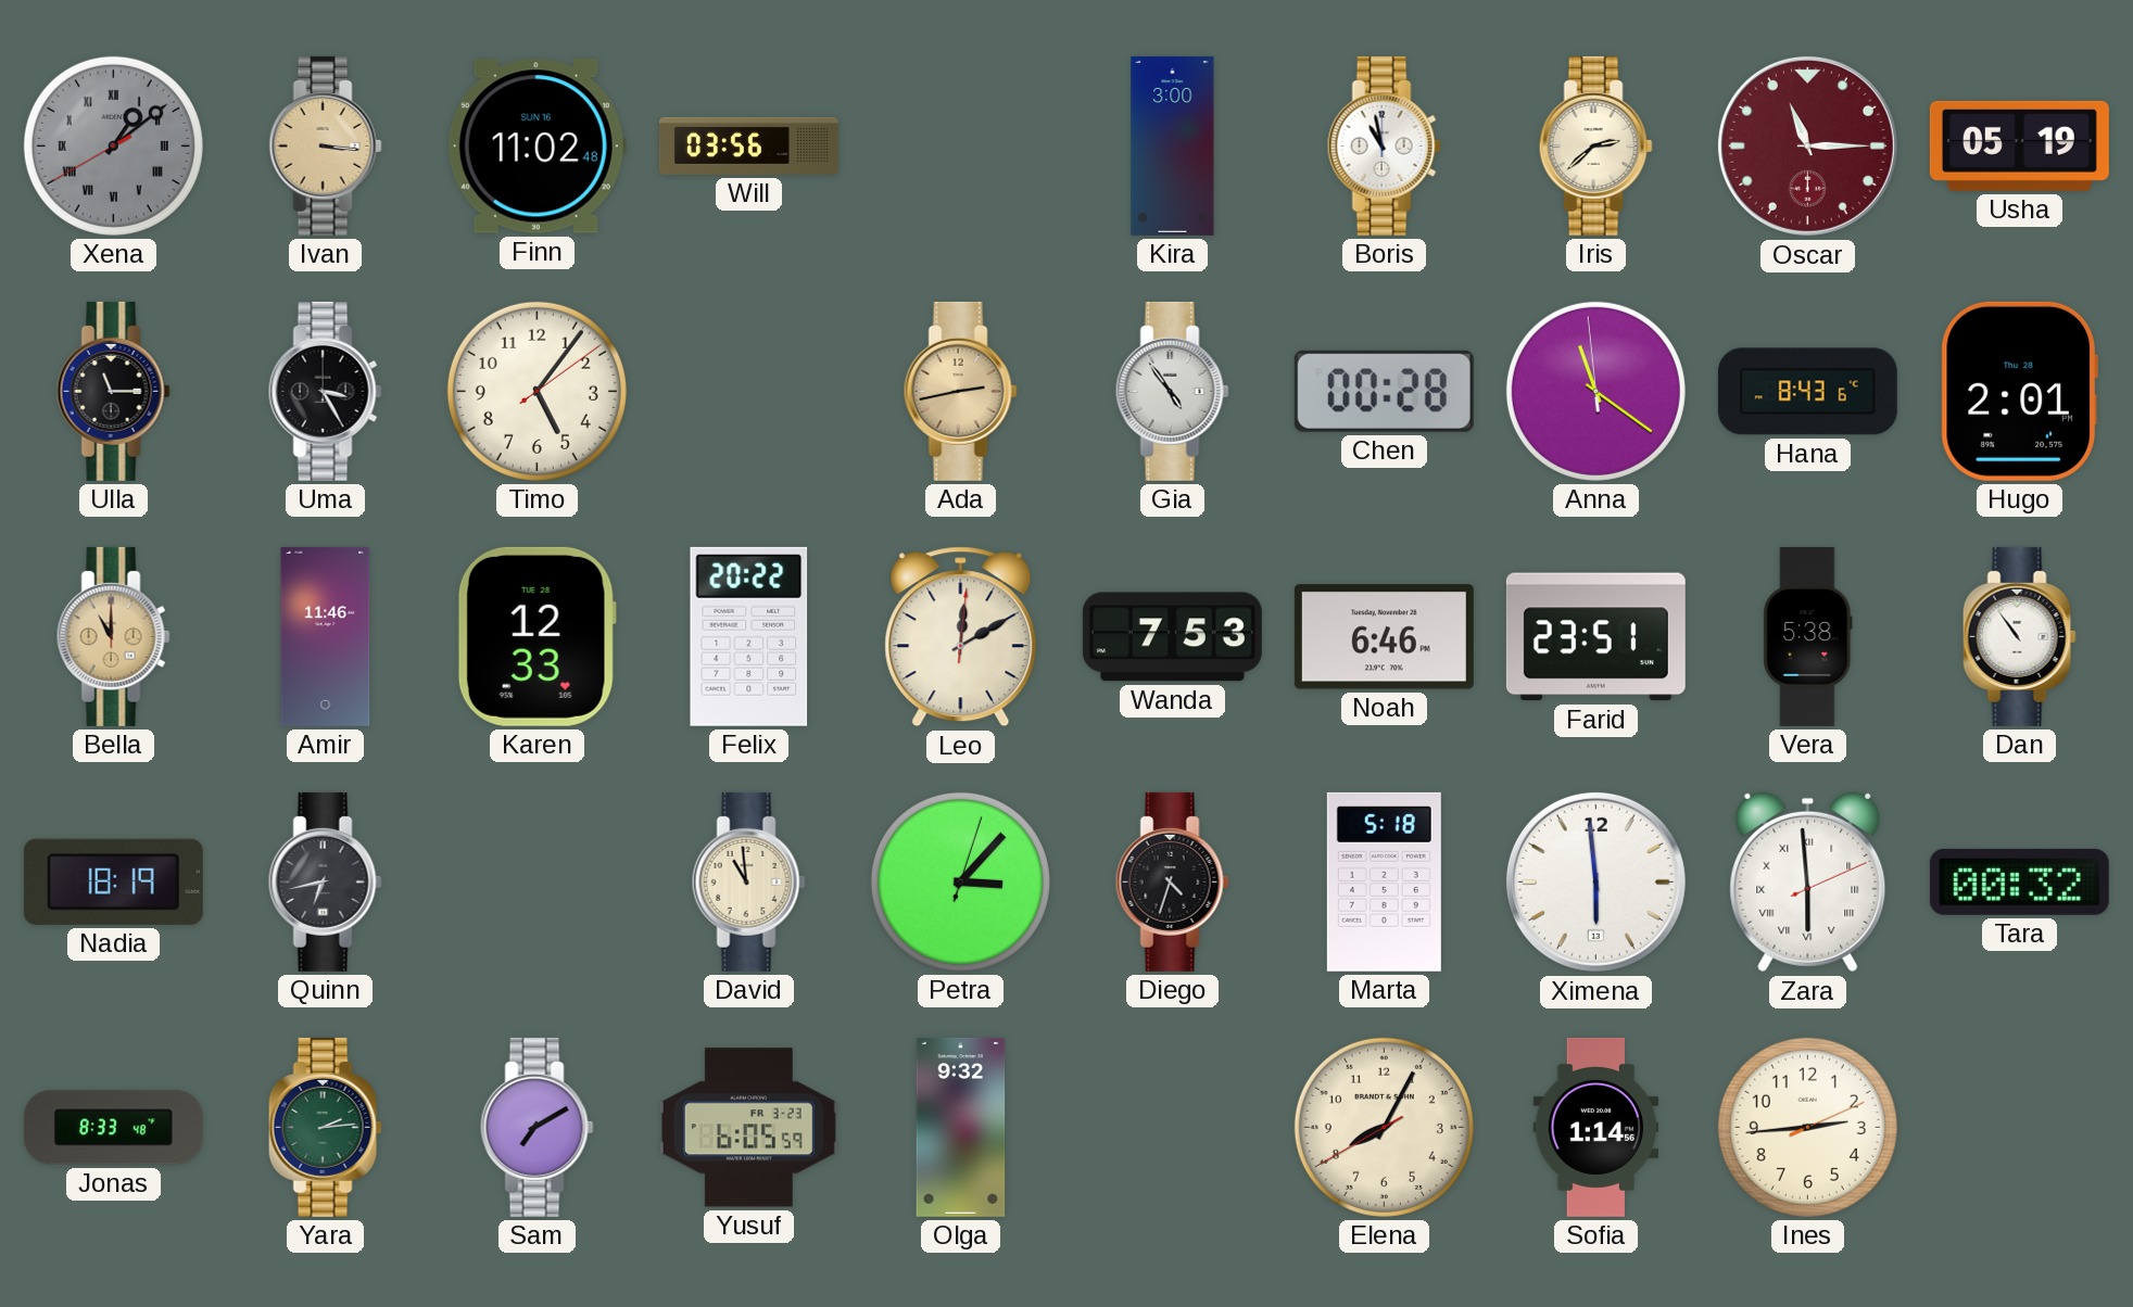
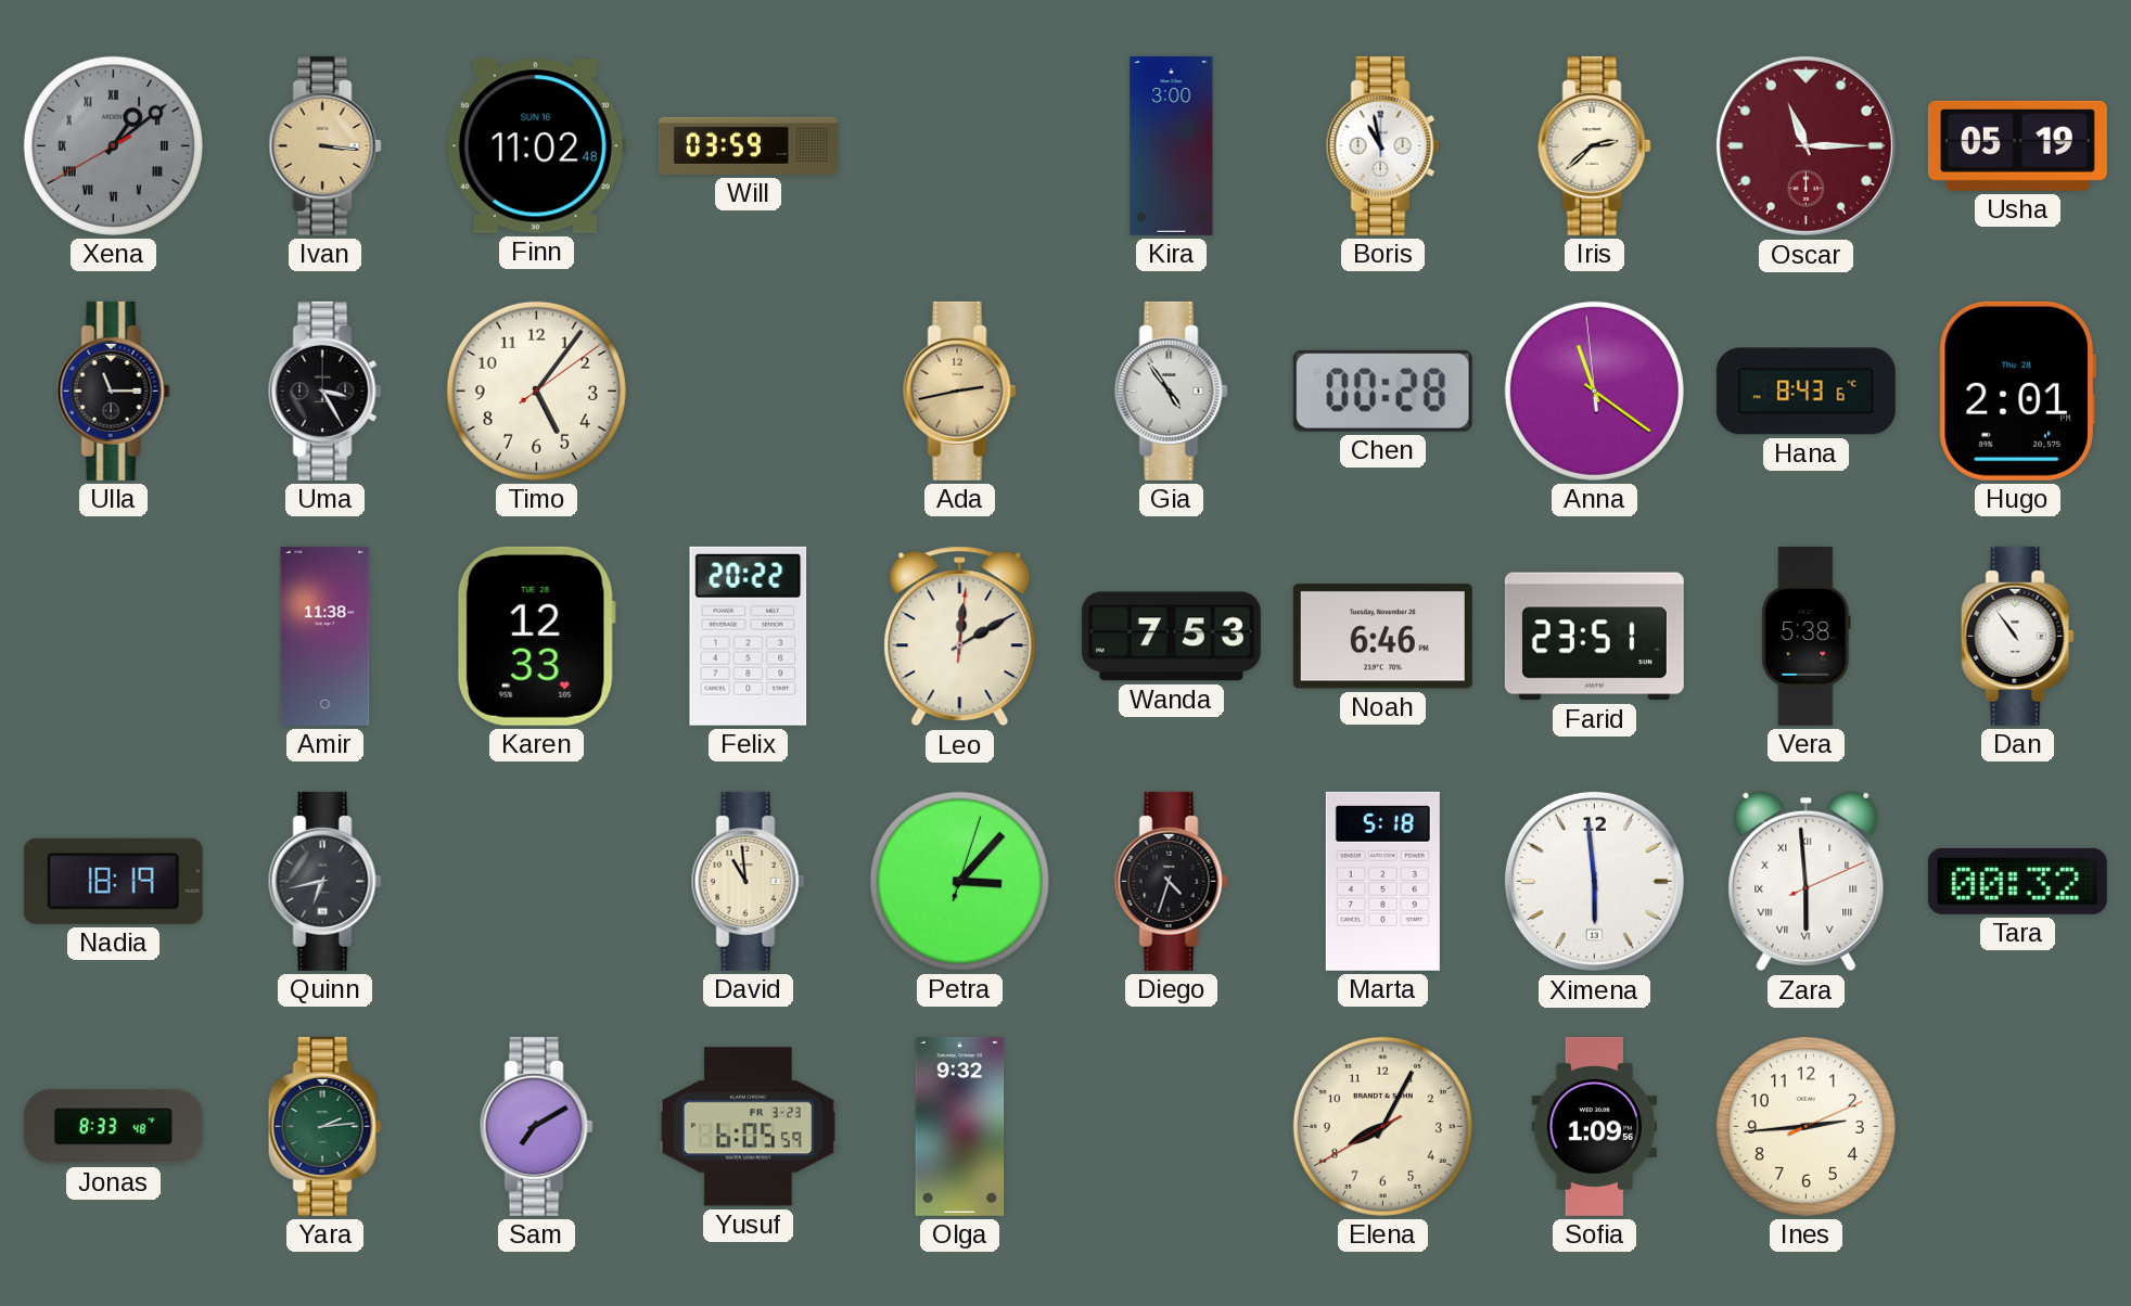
Will: 03:56 -> 03:59 (748, 145)
Bella: 11:00 -> none (113, 636)
Amir: 11:46 -> 11:38 (326, 636)
Sofia: 1:14 -> 1:09 (1595, 1126)
